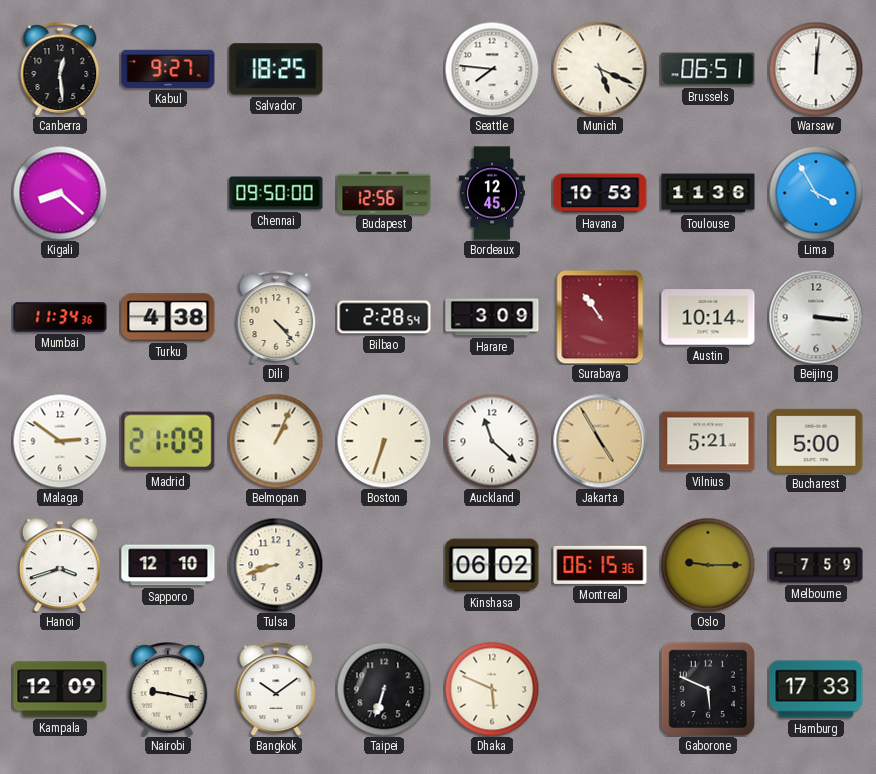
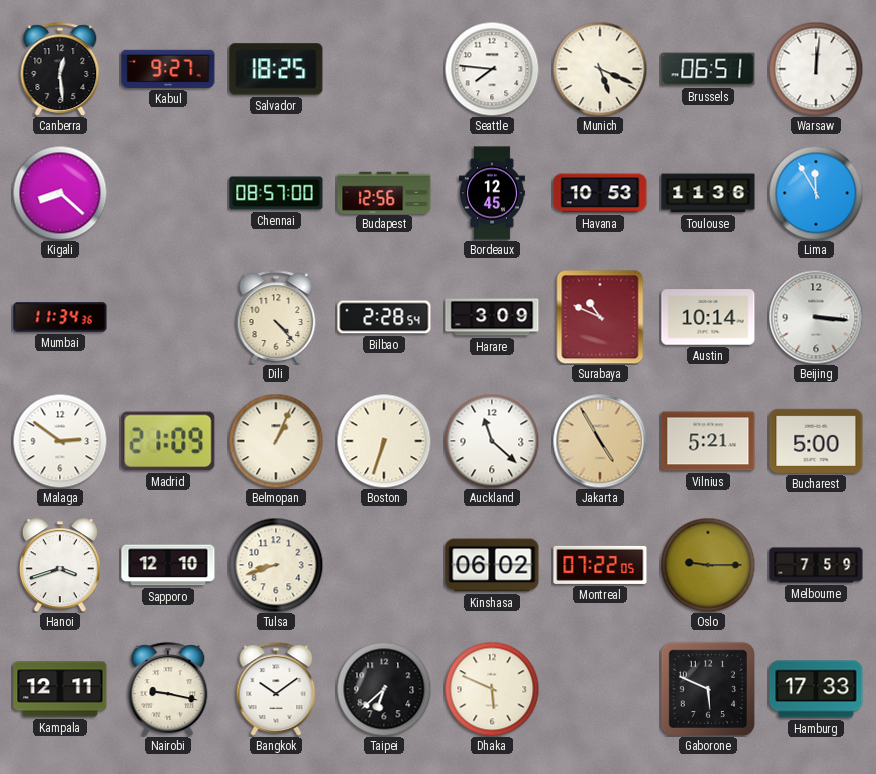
Chennai: 09:50 -> 08:57 (276, 193)
Lima: 3:55 -> 11:55 (816, 193)
Turku: 4:38 -> none (168, 317)
Surabaya: 10:54 -> 10:49 (600, 317)
Montreal: 06:15 -> 07:22 (600, 565)
Kampala: 12:09 -> 12:11 (60, 689)
Taipei: 6:33 -> 6:38 (384, 689)
